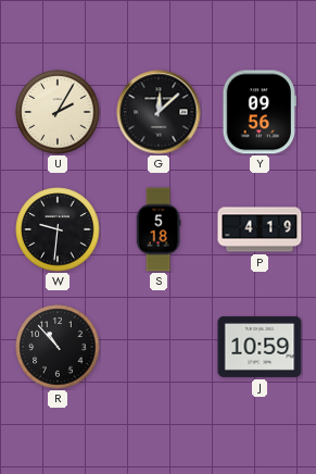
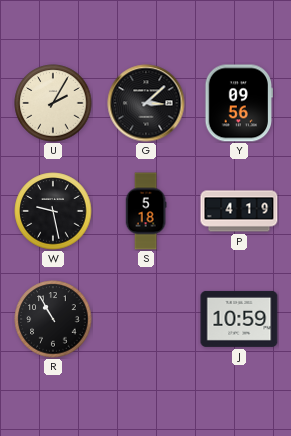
G: 12:08 -> 3:08 (146, 103)
W: 9:31 -> 9:28 (53, 211)
R: 10:53 -> 10:55 (53, 319)
